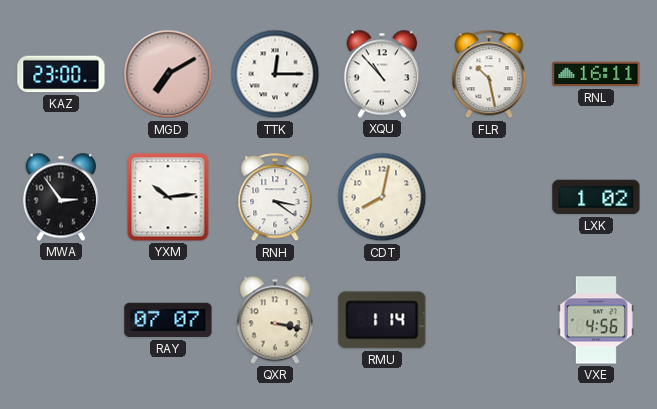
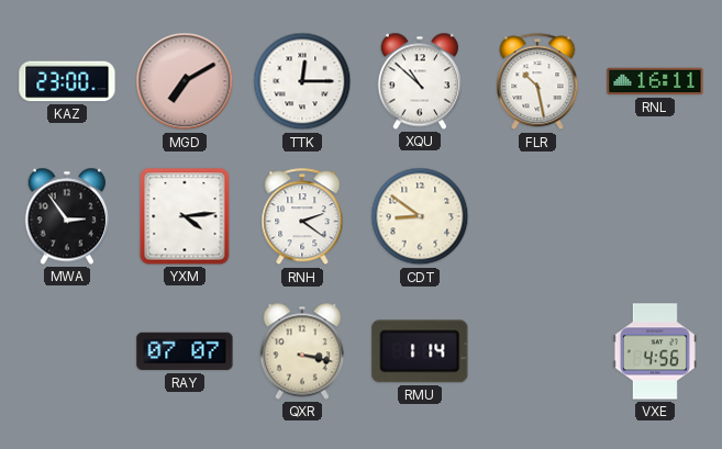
XQU: 10:53 -> 10:52 (419, 81)
YXM: 10:14 -> 4:14 (185, 216)
RNH: 3:21 -> 2:21 (302, 217)
CDT: 8:02 -> 8:51 (420, 216)
LXK: 1:02 -> none (596, 197)
